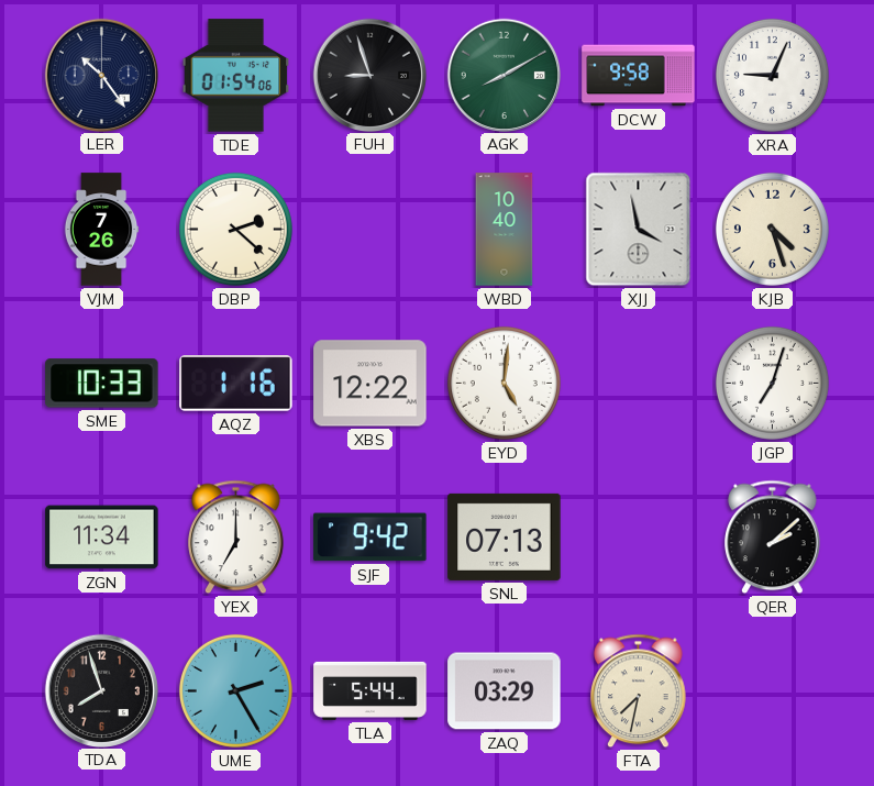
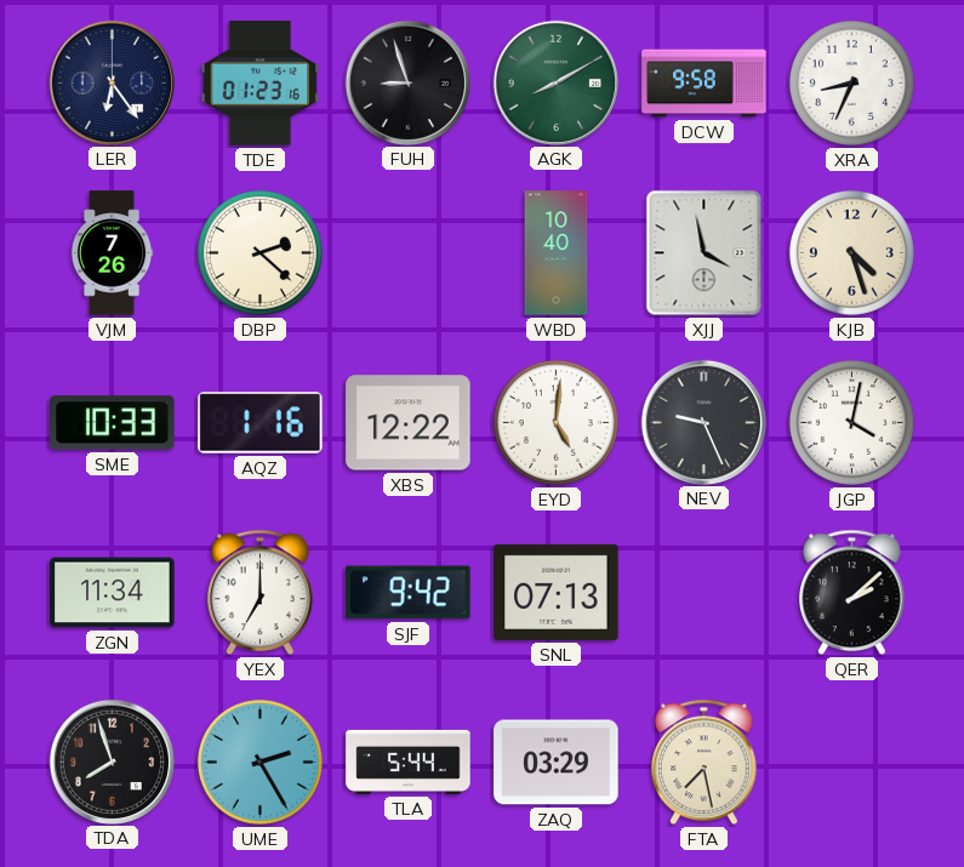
LER: 10:24 -> 6:24 (112, 82)
TDE: 01:54 -> 01:23 (261, 84)
XRA: 9:04 -> 8:34 (851, 82)
NEV: none -> 9:26 (703, 422)
JGP: 7:03 -> 4:02 (851, 422)
FTA: 7:32 -> 7:28 (705, 763)
